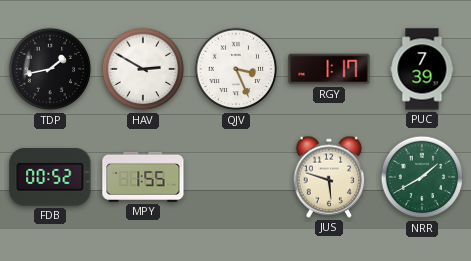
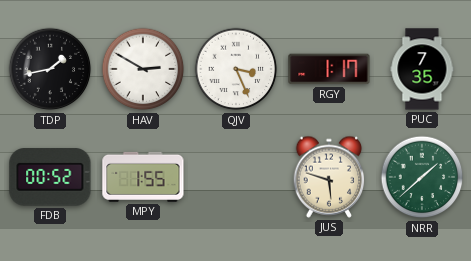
PUC: 7:39 -> 7:35 (422, 69)
NRR: 1:40 -> 1:38 (422, 177)
